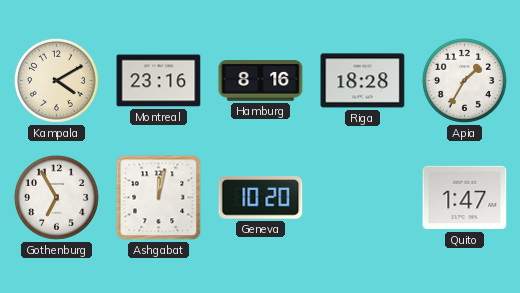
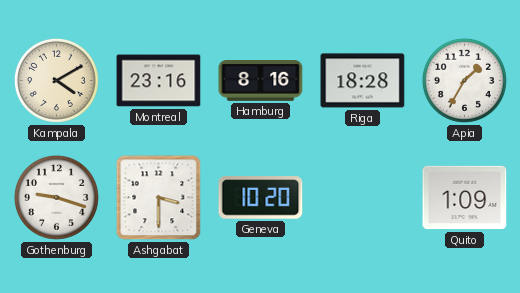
Gothenburg: 6:55 -> 9:18 (56, 197)
Ashgabat: 12:02 -> 3:30 (159, 198)
Quito: 1:47 -> 1:09 (465, 198)
